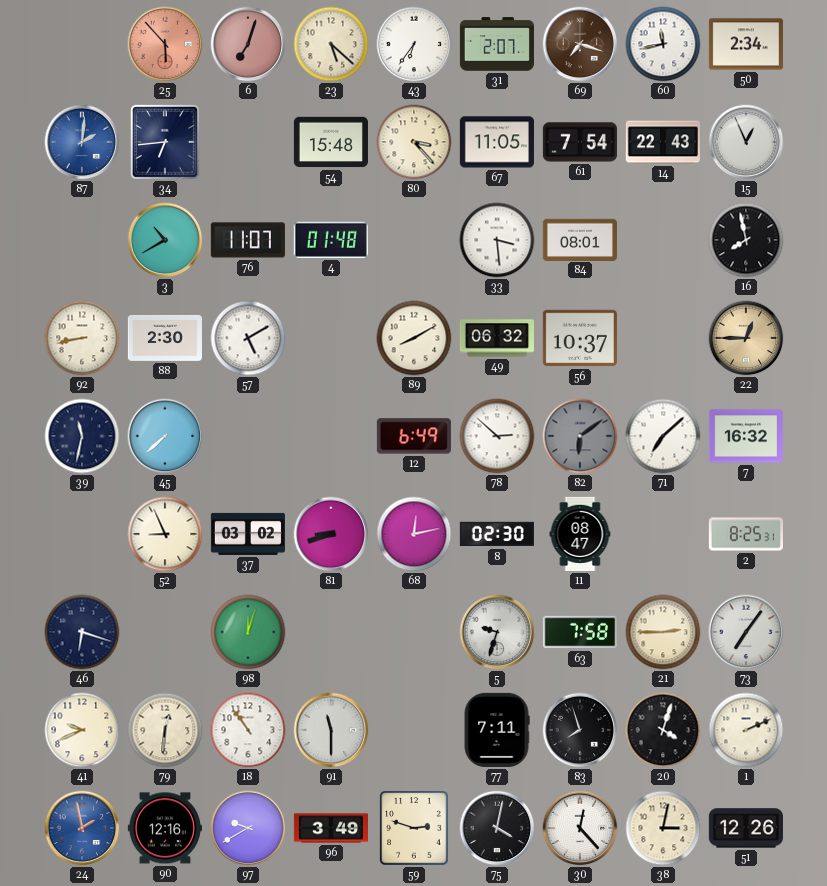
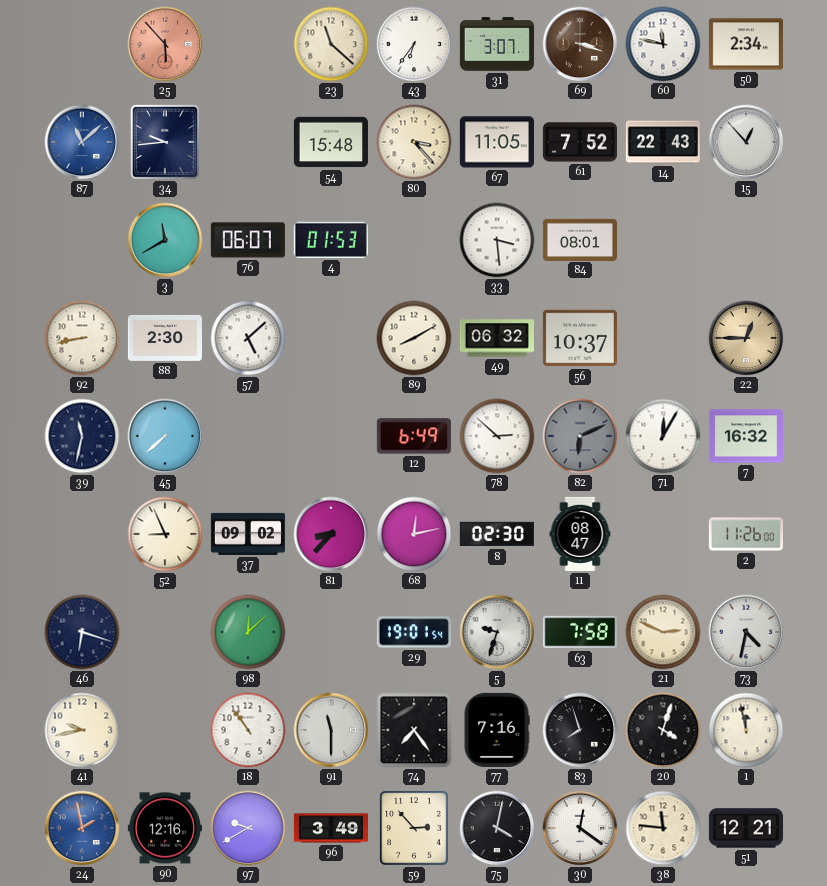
6: 7:03 -> none (248, 44)
23: 5:22 -> 11:22 (331, 44)
31: 2:07 -> 3:07 (497, 44)
69: 7:18 -> 3:18 (580, 44)
60: 11:43 -> 11:47 (663, 44)
87: 2:01 -> 11:08 (82, 142)
34: 6:44 -> 9:44 (165, 142)
61: 7:54 -> 7:52 (580, 142)
15: 12:56 -> 12:53 (746, 142)
3: 10:40 -> 11:40 (165, 240)
76: 11:07 -> 06:07 (248, 240)
4: 01:48 -> 01:53 (331, 240)
16: 7:58 -> none (746, 240)
57: 5:10 -> 5:08 (248, 338)
82: 6:09 -> 6:11 (580, 436)
71: 7:08 -> 12:05 (663, 436)
37: 03:02 -> 09:02 (248, 534)
81: 8:42 -> 8:37 (331, 534)
2: 8:25 -> 11:26 (746, 534)
98: 12:03 -> 12:08 (248, 632)
29: none -> 19:01 (414, 632)
21: 2:45 -> 2:49 (663, 632)
73: 7:06 -> 4:32 (746, 632)
41: 9:41 -> 9:43 (82, 730)
79: 12:31 -> none (165, 730)
74: none -> 7:24 (414, 730)
77: 7:11 -> 7:16 (497, 730)
1: 2:11 -> 11:58 (746, 730)
59: 2:48 -> 2:53 (414, 828)
30: 12:23 -> 12:21 (580, 828)
38: 3:02 -> 11:46 (663, 828)
51: 12:26 -> 12:21 (746, 828)
